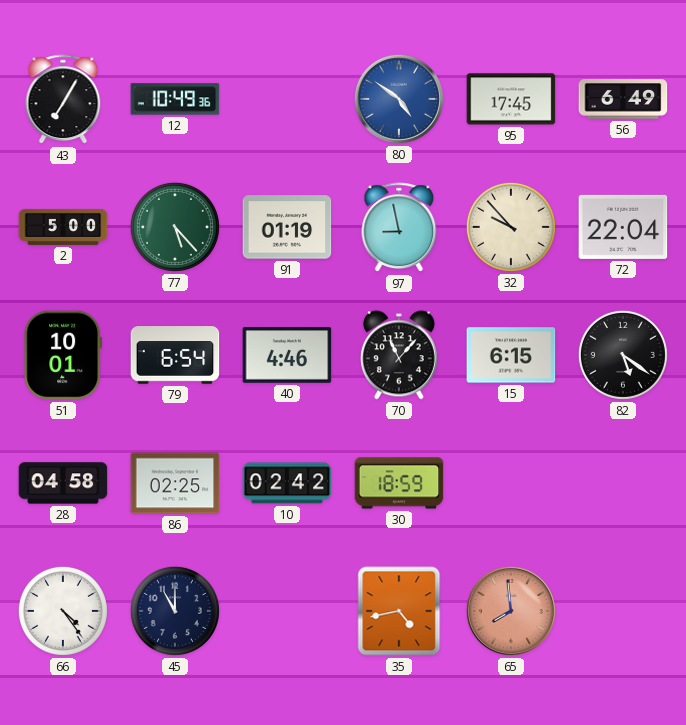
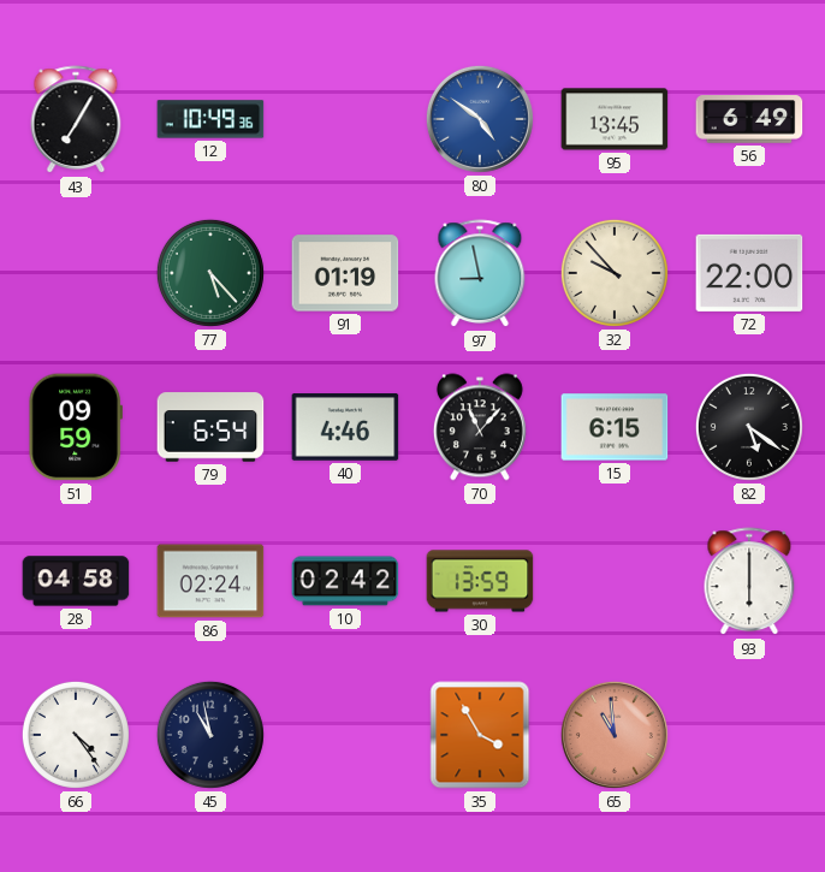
95: 17:45 -> 13:45 (615, 119)
2: 5:00 -> none (63, 227)
72: 22:04 -> 22:00 (749, 273)
51: 10:01 -> 09:59 (75, 427)
86: 02:25 -> 02:24 (210, 581)
30: 18:59 -> 13:59 (480, 581)
93: none -> 6:00 (749, 582)
45: 11:00 -> 10:58 (210, 735)
35: 4:43 -> 3:55 (480, 735)
65: 7:59 -> 10:59 (615, 735)
